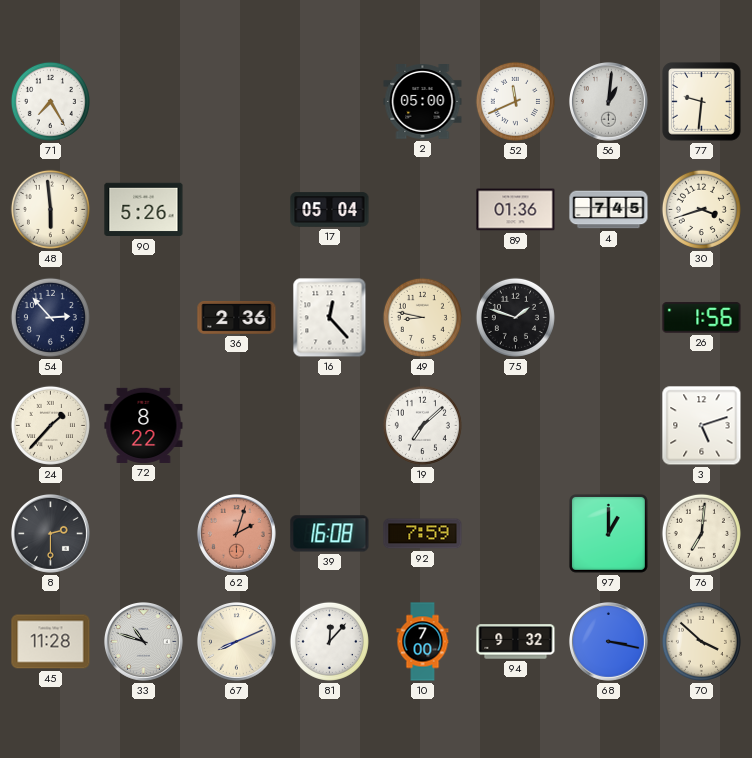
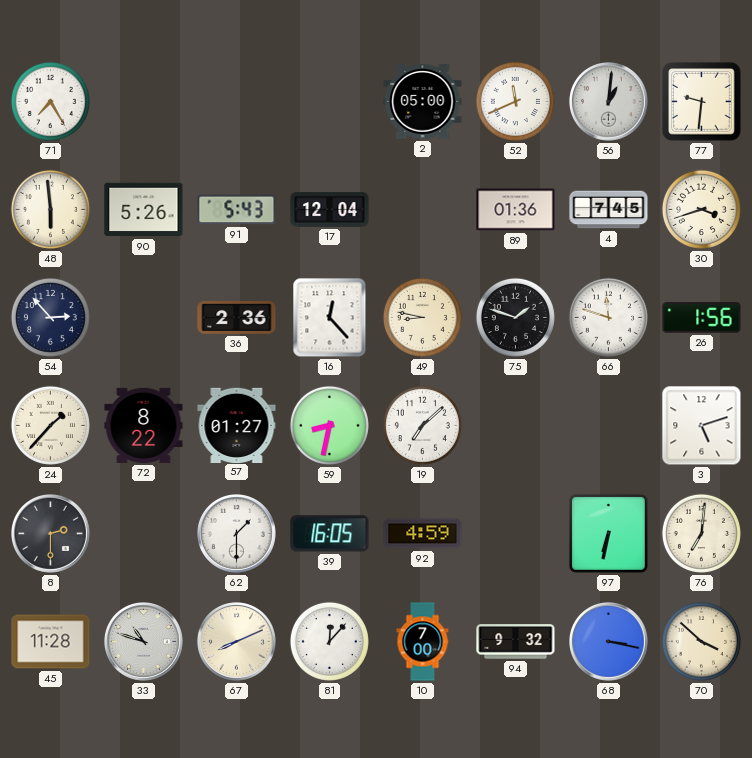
91: none -> 5:43 (237, 210)
17: 05:04 -> 12:04 (330, 210)
66: none -> 11:48 (608, 317)
57: none -> 01:27 (237, 425)
59: none -> 8:32 (329, 425)
62: 2:03 -> 1:30 (237, 534)
62 dial: salmon -> white (237, 534)
39: 16:08 -> 16:05 (330, 534)
92: 7:59 -> 4:59 (423, 534)
97: 1:00 -> 6:32 (608, 533)
